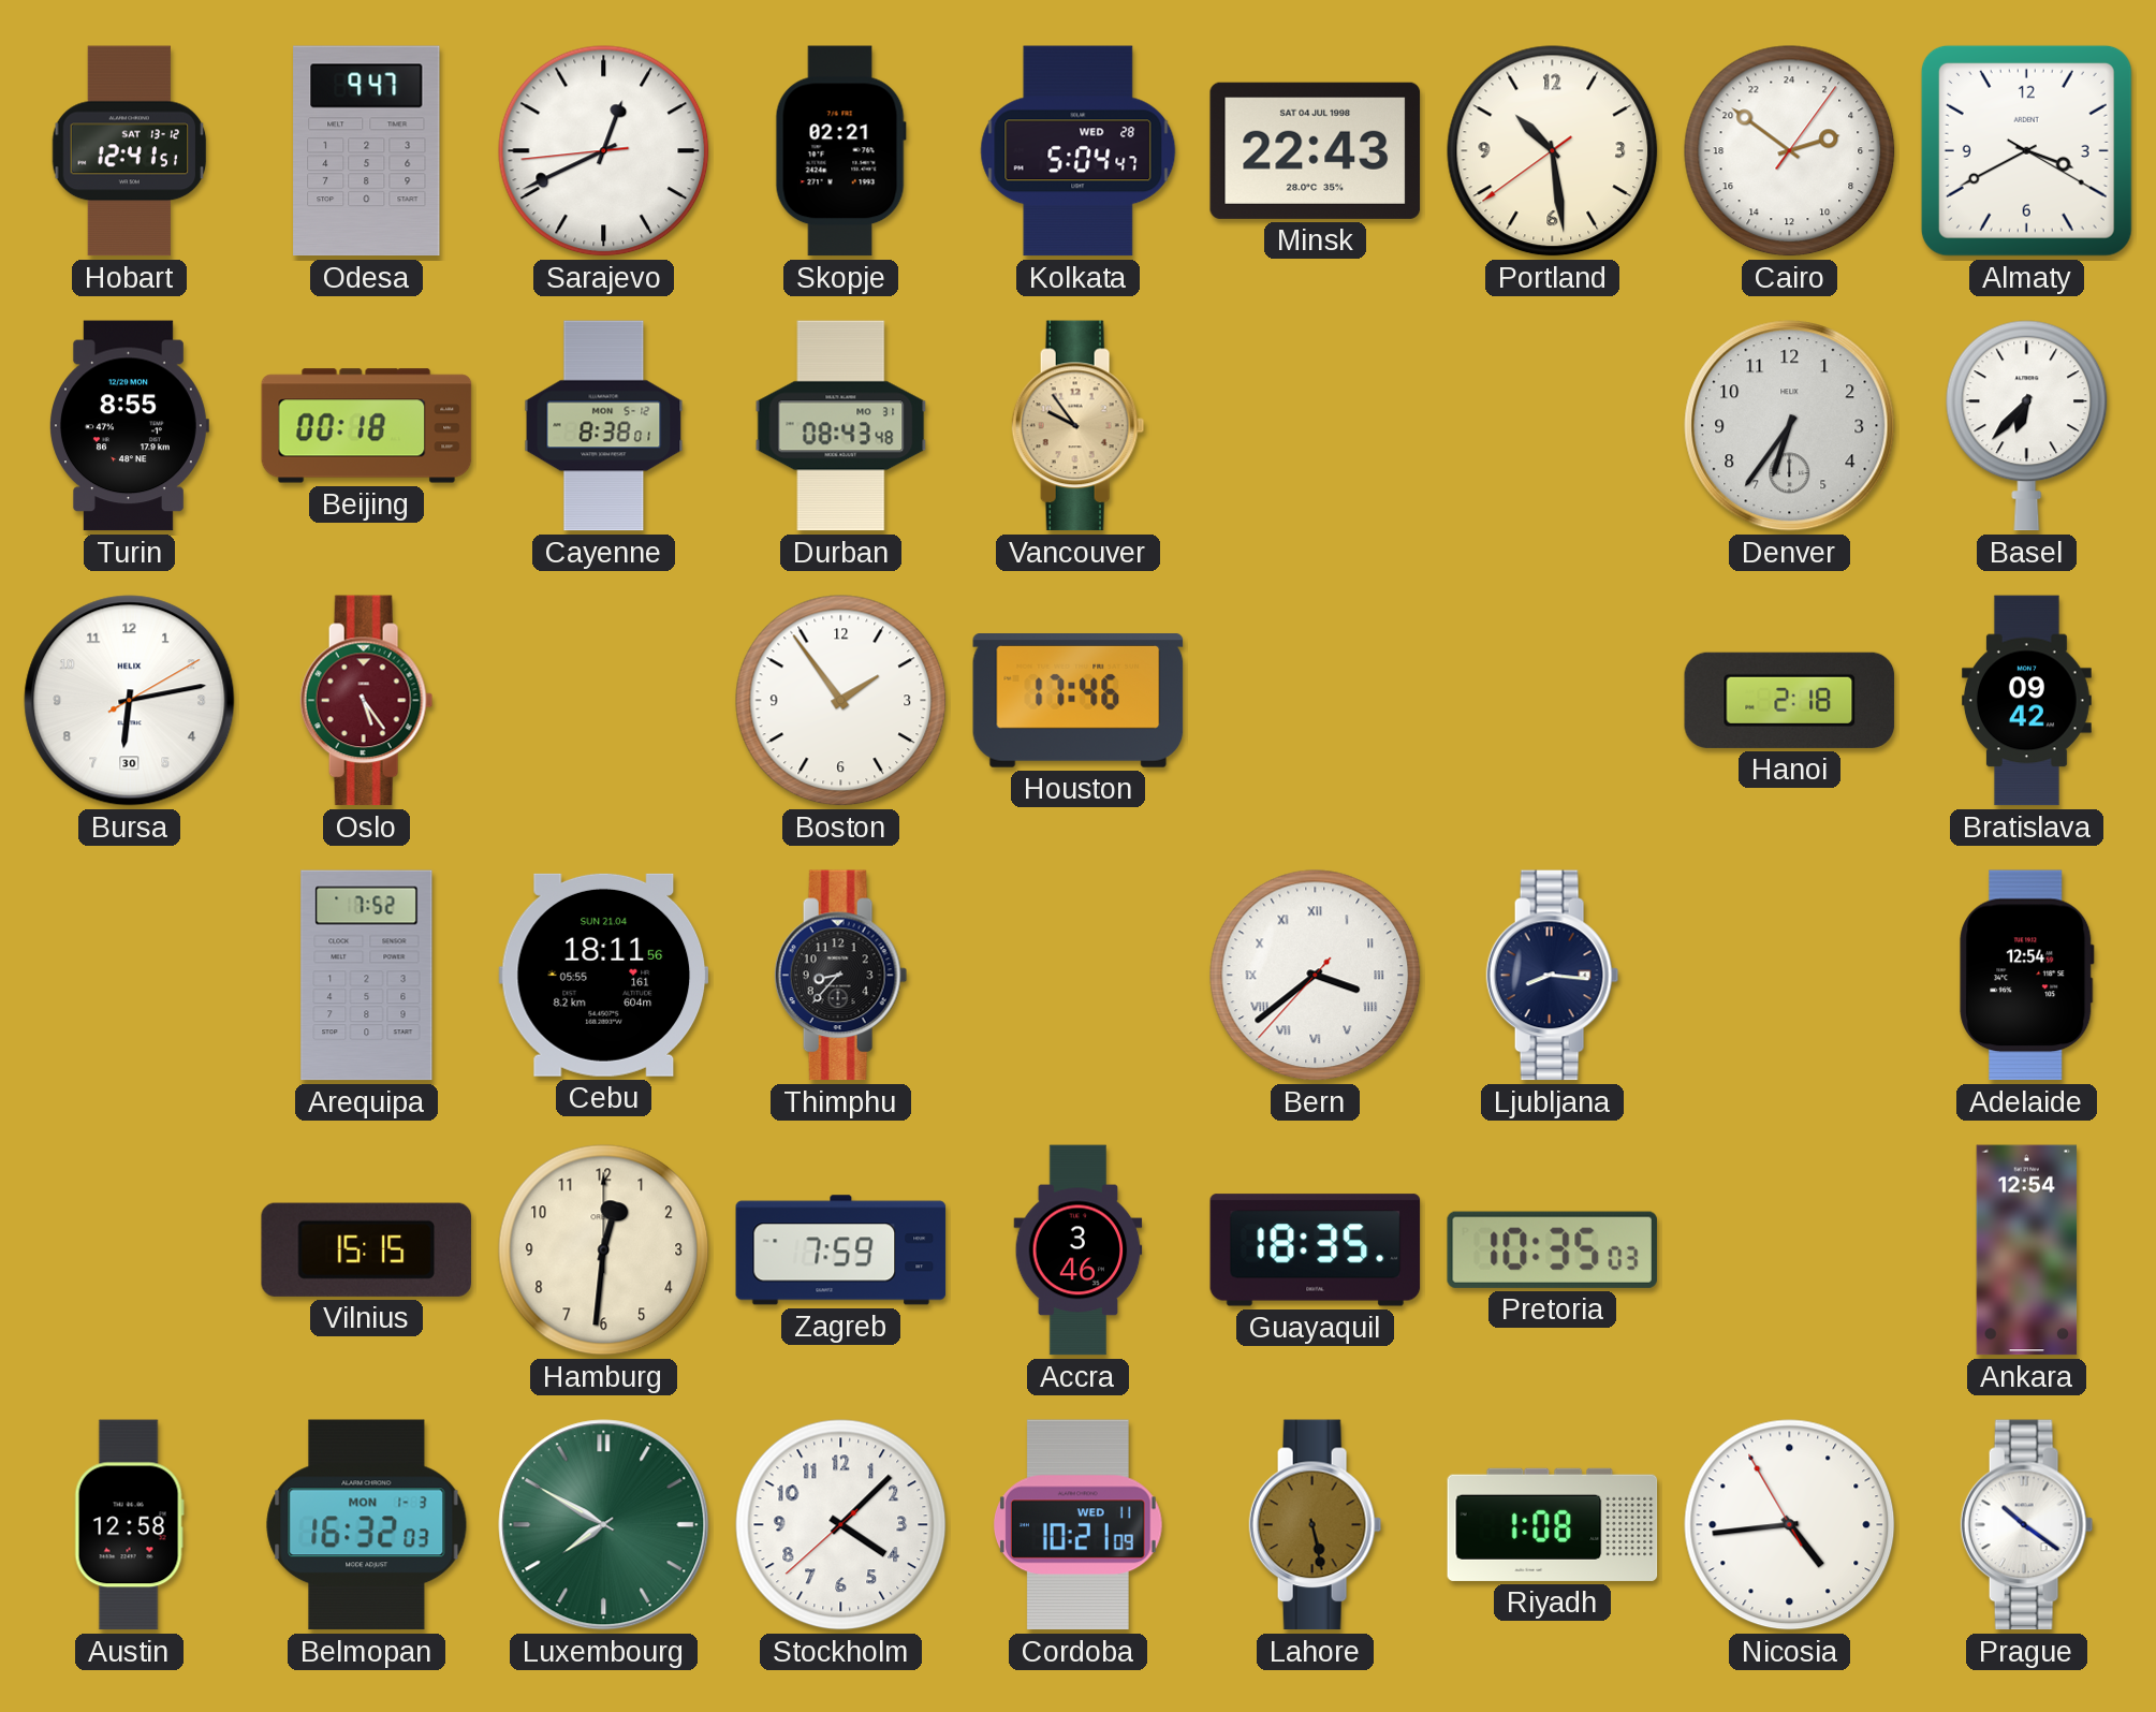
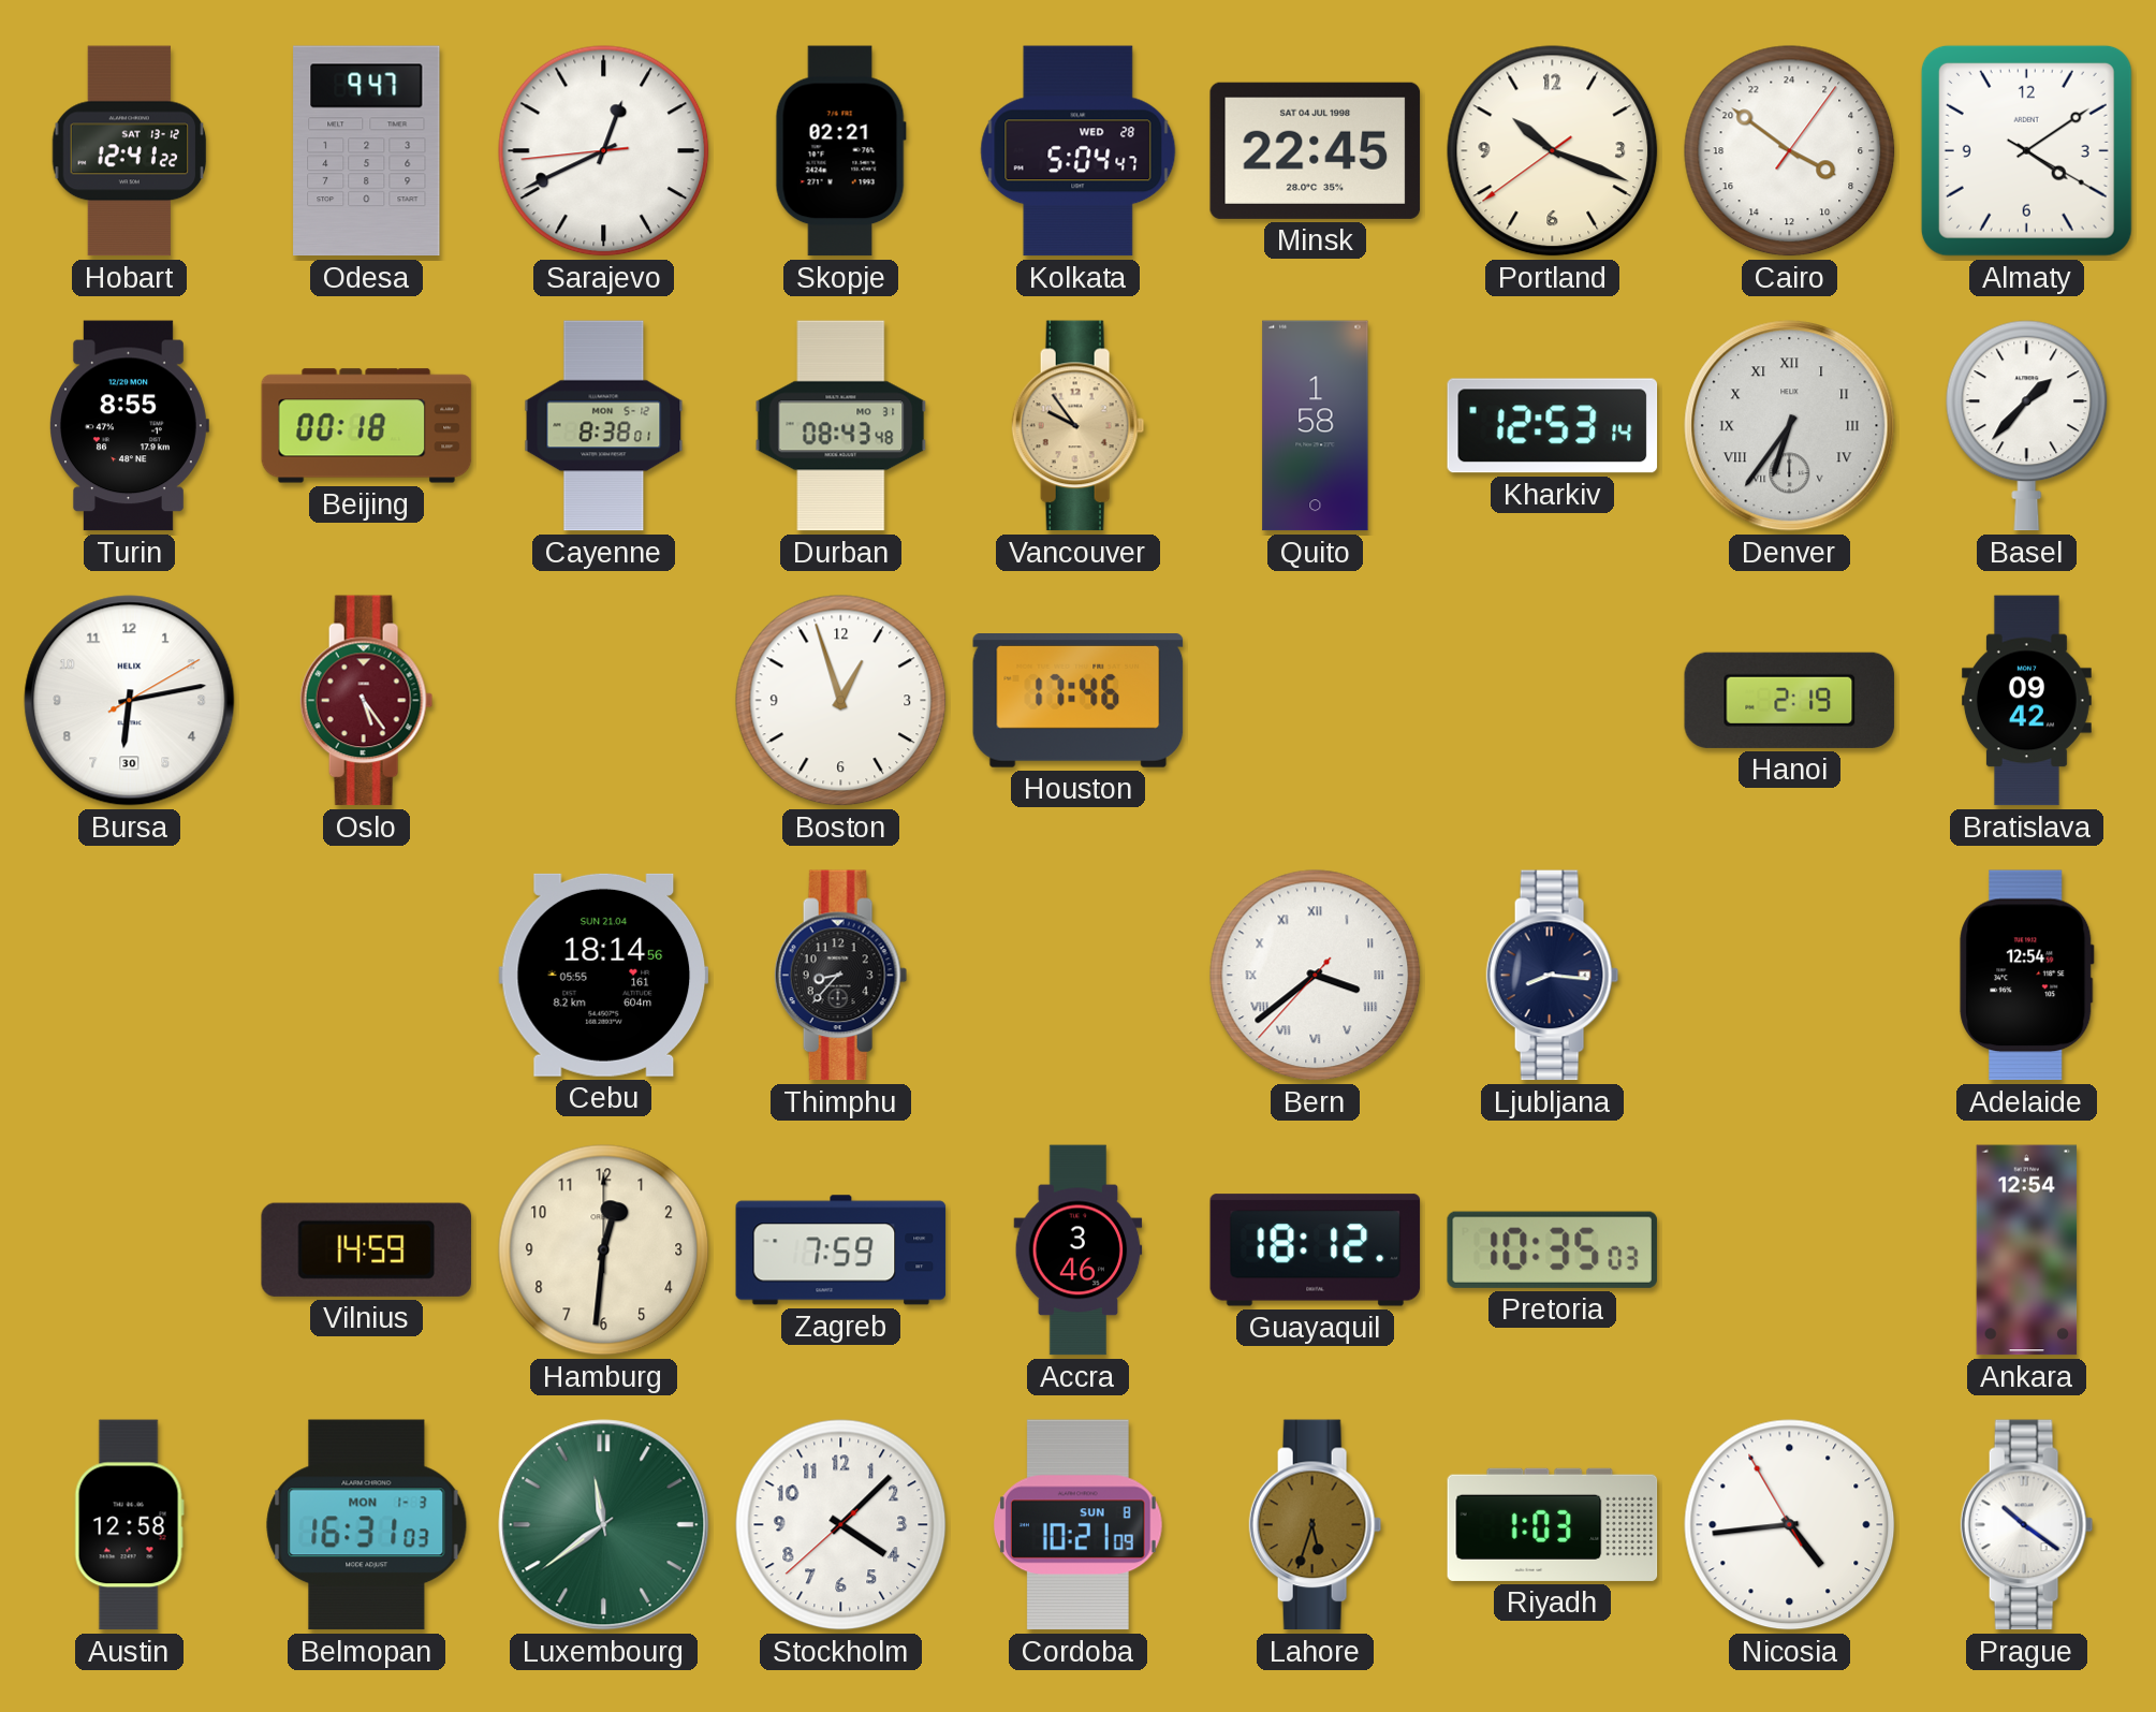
Hobart: 12:41:51 -> 12:41:22 (130, 151)
Minsk: 22:43 -> 22:45 (1315, 150)
Portland: 10:28 -> 10:18 (1553, 151)
Cairo: 4:51 -> 7:51 (1790, 151)
Almaty: 3:40 -> 4:09 (2026, 150)
Quito: none -> 1:58 (1316, 426)
Kharkiv: none -> 12:53 (1553, 426)
Denver numerals: Arabic -> Roman (1790, 426)
Basel: 6:37 -> 1:37 (2027, 426)
Boston: 1:54 -> 12:57 (841, 701)
Hanoi: 2:18 -> 2:19 (1790, 700)
Arequipa: 7:52 -> none (367, 976)
Cebu: 18:11 -> 18:14 (604, 975)
Vilnius: 15:15 -> 14:59 (366, 1249)
Guayaquil: 18:35 -> 18:12 (1316, 1250)
Belmopan: 16:32 -> 16:31 (367, 1525)
Luxembourg: 7:50 -> 11:39 (604, 1525)
Cordoba date: WED 11 -> SUN 8 (1077, 1525)
Lahore: 5:28 -> 5:33 (1316, 1525)
Riyadh: 1:08 -> 1:03 (1553, 1524)
